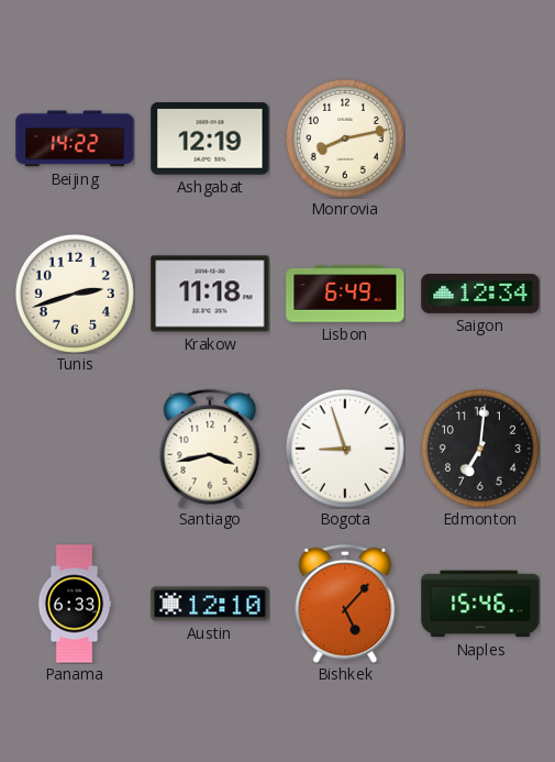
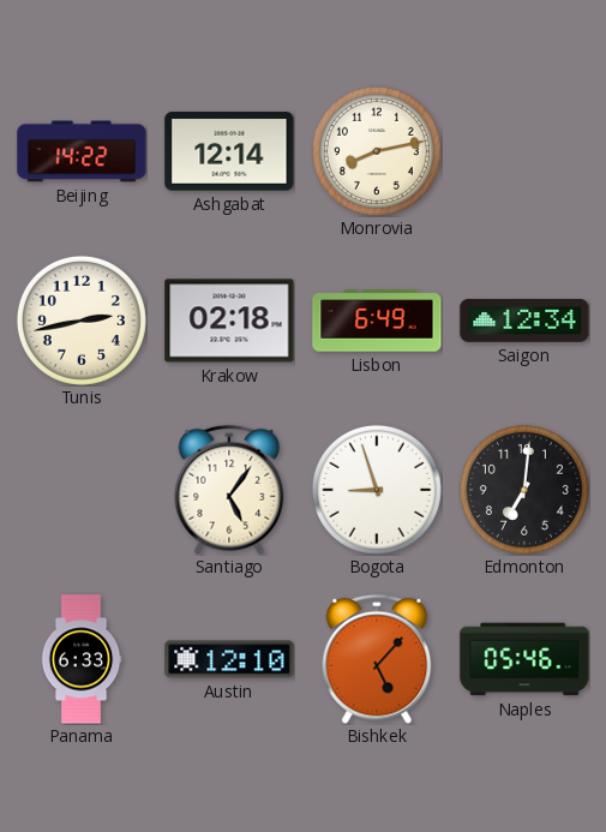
Ashgabat: 12:19 -> 12:14 (229, 151)
Tunis: 2:42 -> 2:43 (82, 321)
Krakow: 11:18 -> 02:18 (229, 321)
Santiago: 3:43 -> 5:06 (229, 490)
Naples: 15:46 -> 05:46 (524, 659)
